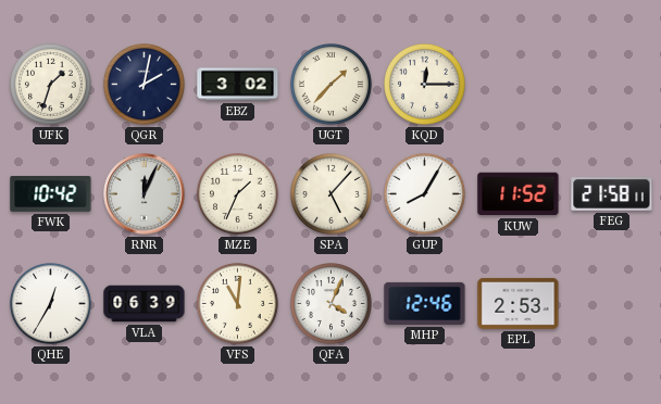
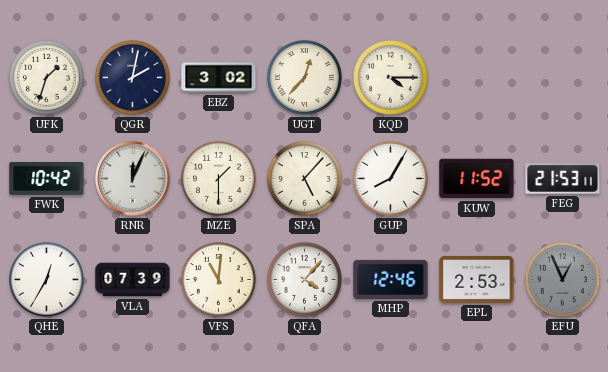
UGT: 1:37 -> 12:37 (304, 77)
KQD: 12:15 -> 4:15 (390, 77)
MZE: 1:34 -> 1:30 (218, 178)
FEG: 21:58 -> 21:53 (563, 179)
VLA: 06:39 -> 07:39 (133, 280)
QFA: 4:04 -> 4:07 (304, 279)
EFU: none -> 12:56 (562, 279)
